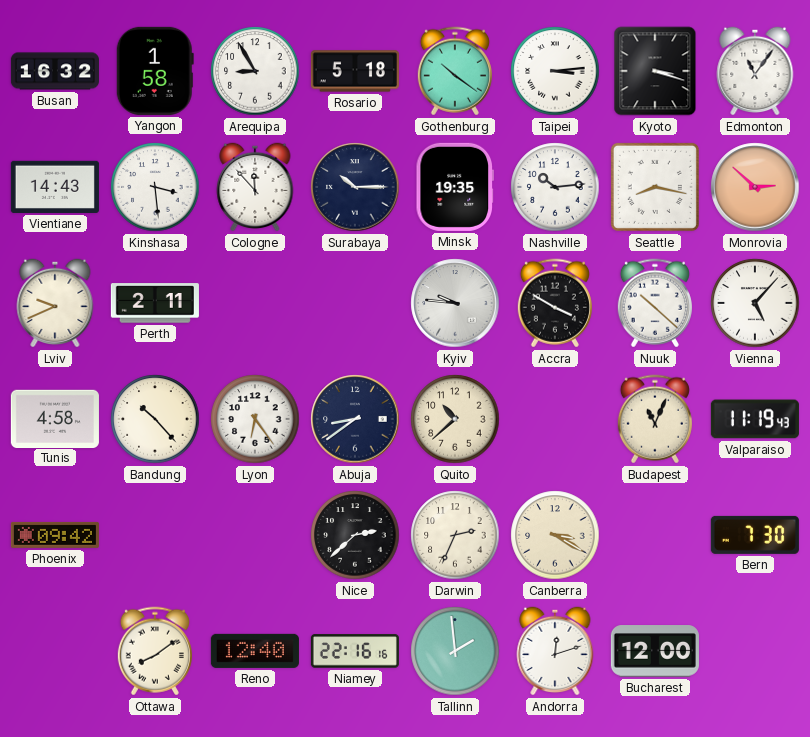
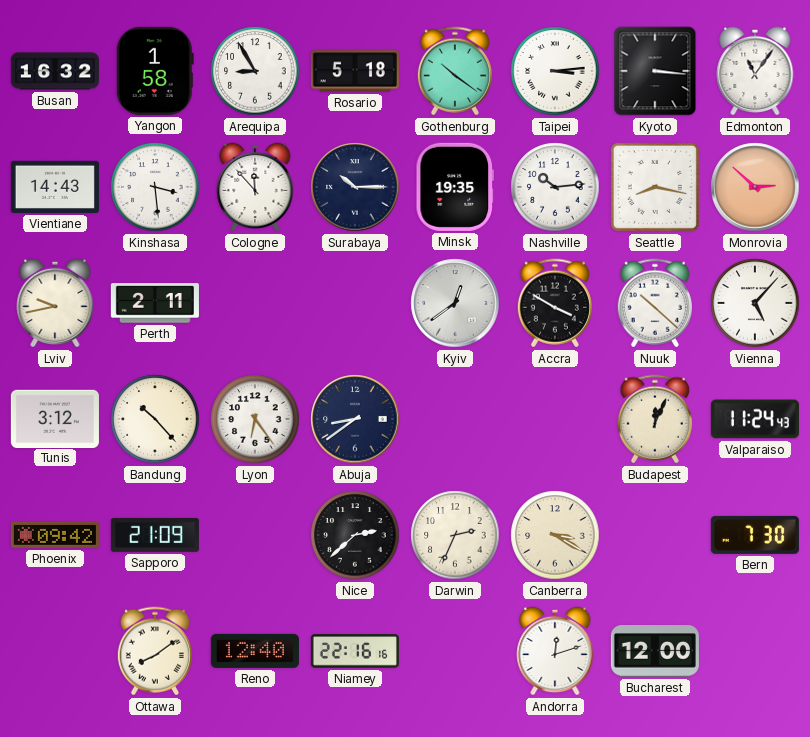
Kyoto: 3:18 -> 3:16 (655, 71)
Lviv: 9:41 -> 9:43 (55, 303)
Kyiv: 9:46 -> 12:39 (455, 303)
Tunis: 4:58 -> 3:12 (55, 418)
Quito: 10:38 -> none (455, 419)
Budapest: 11:04 -> 12:04 (655, 419)
Valparaiso: 11:19 -> 11:24 (755, 419)
Sapporo: none -> 21:09 (155, 535)
Tallinn: 1:59 -> none (455, 651)
